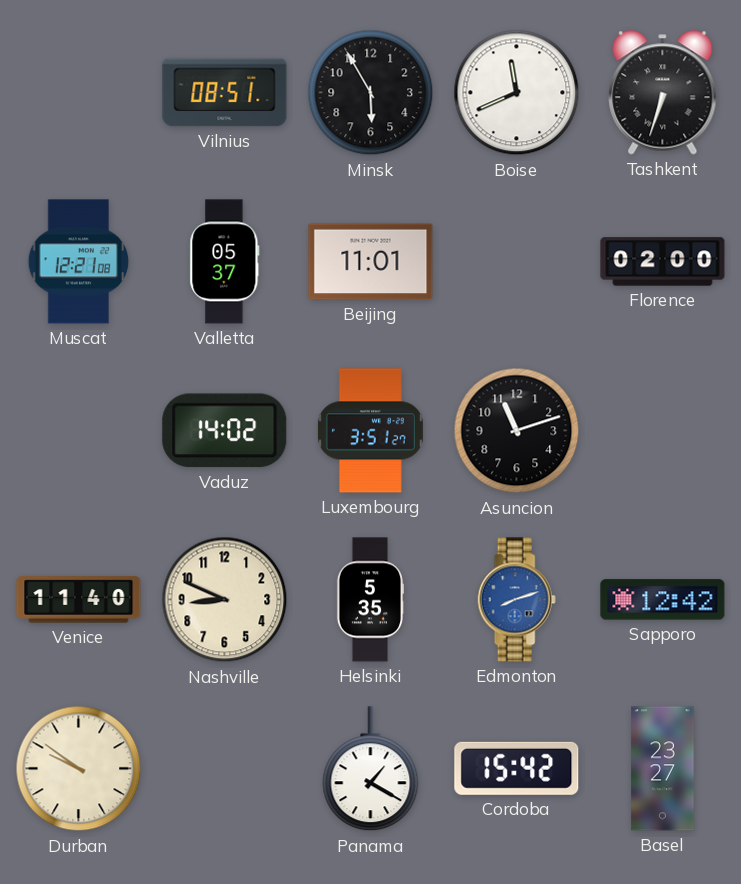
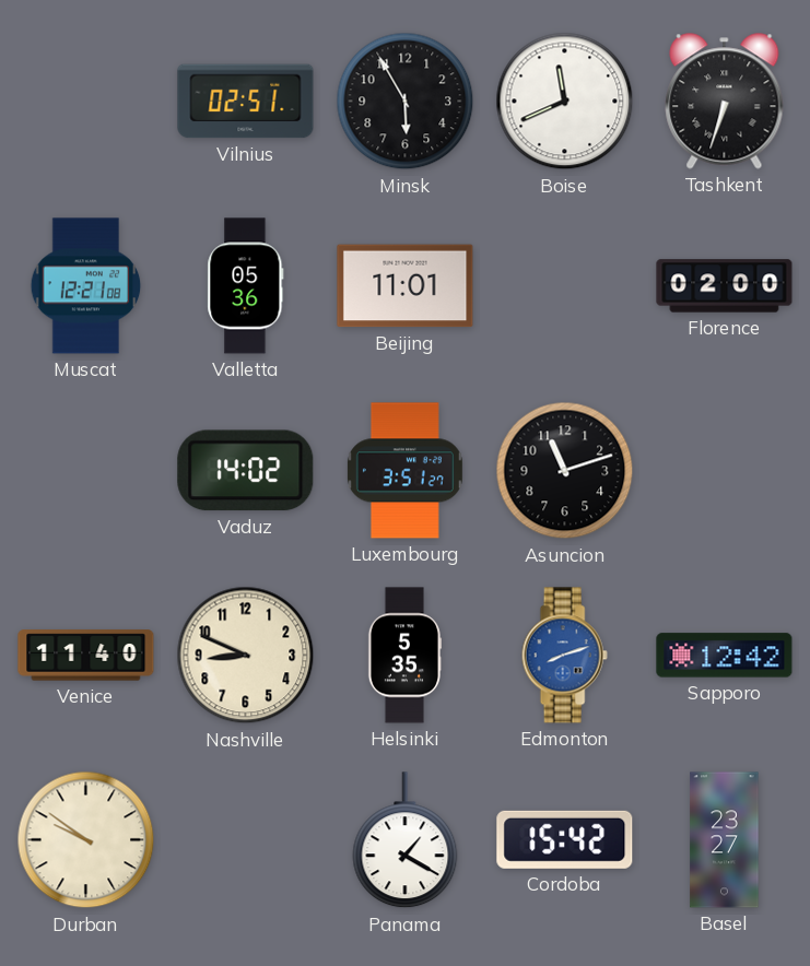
Vilnius: 08:51 -> 02:51 (246, 102)
Valletta: 05:37 -> 05:36 (246, 286)
